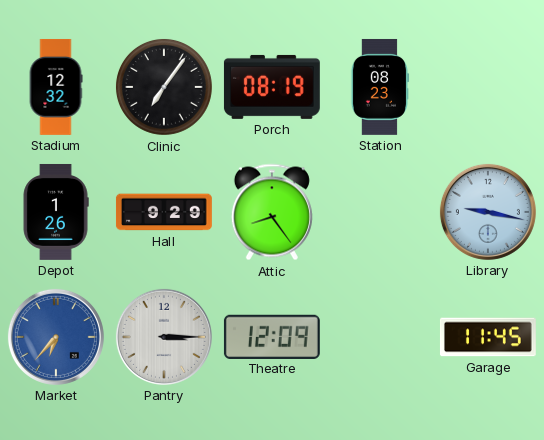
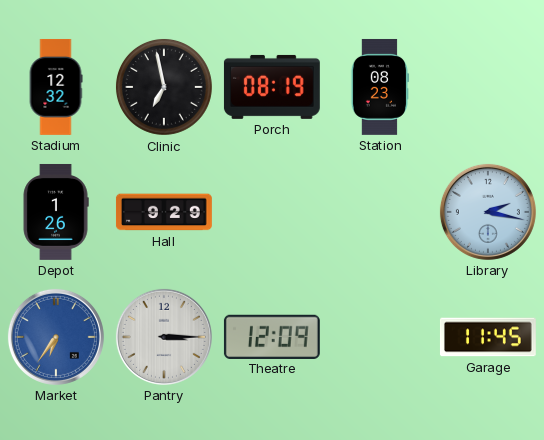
Clinic: 7:06 -> 6:58 (164, 87)
Attic: 8:24 -> none (272, 212)
Library: 9:17 -> 2:17 (488, 212)
Market: 6:37 -> 6:36 (56, 337)
